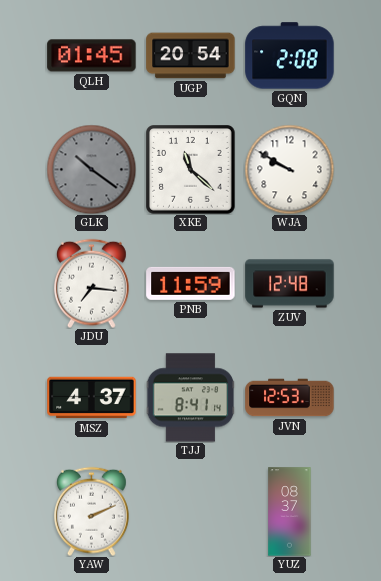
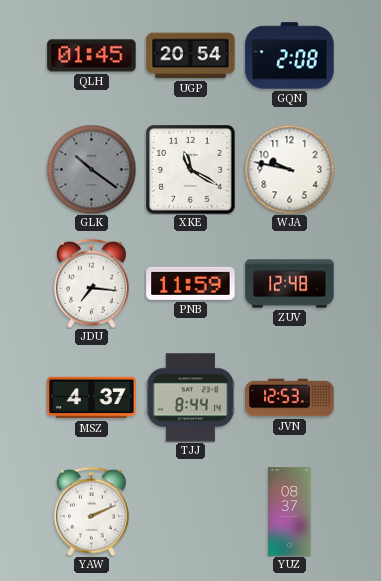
XKE: 11:22 -> 11:20 (191, 170)
WJA: 9:50 -> 9:47 (289, 169)
TJJ: 8:41 -> 8:44 (190, 398)
